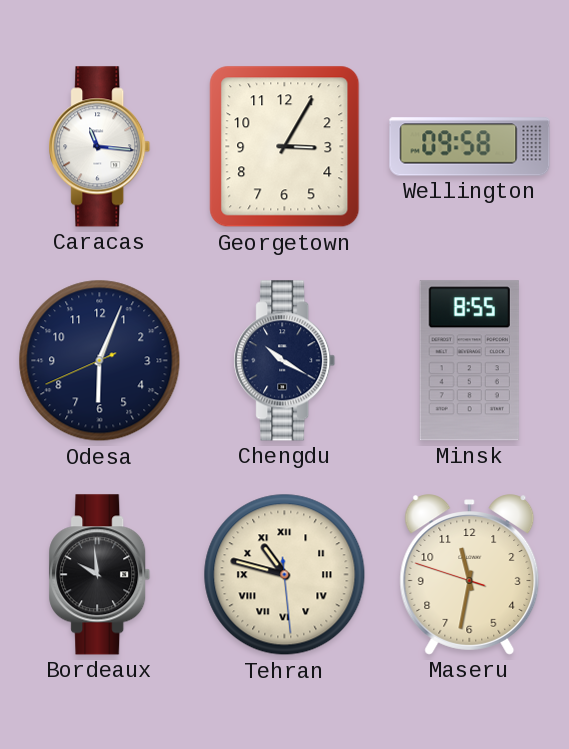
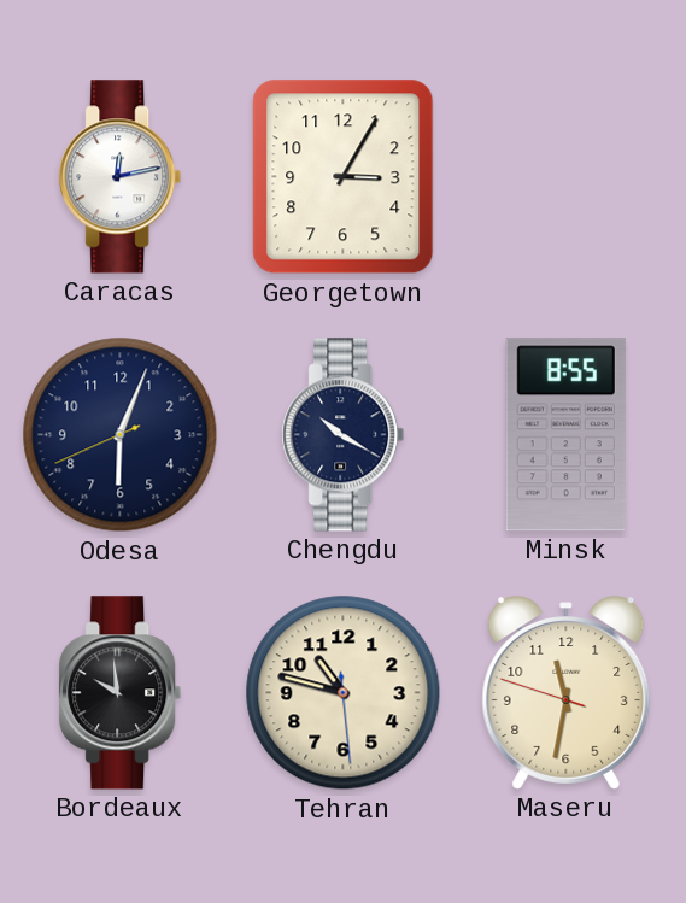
Caracas: 11:16 -> 12:13 (121, 177)
Wellington: 09:58 -> none (470, 147)
Tehran numerals: Roman -> Arabic (344, 693)
